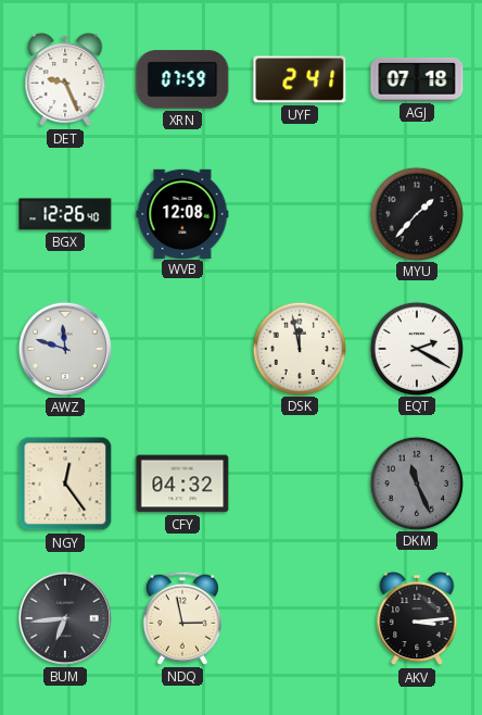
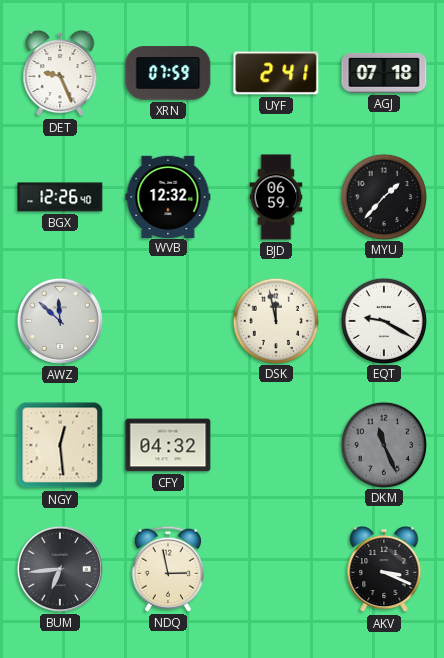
WVB: 12:08 -> 12:32 (168, 196)
BJD: none -> 06:59 (276, 197)
AWZ: 11:48 -> 11:52 (60, 321)
EQT: 2:20 -> 9:20 (383, 320)
NGY: 12:24 -> 12:29 (60, 445)
AKV: 3:14 -> 3:19 (384, 569)
